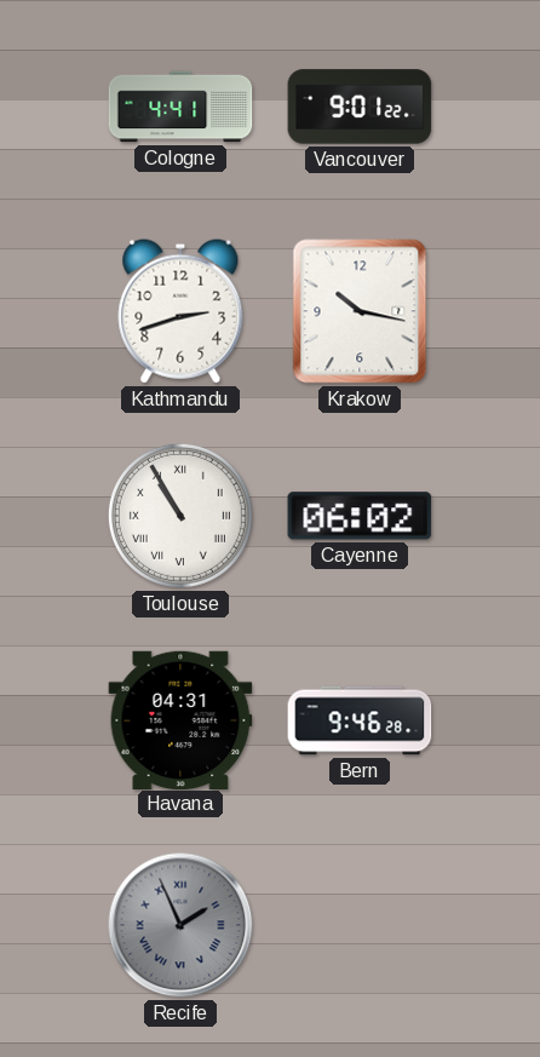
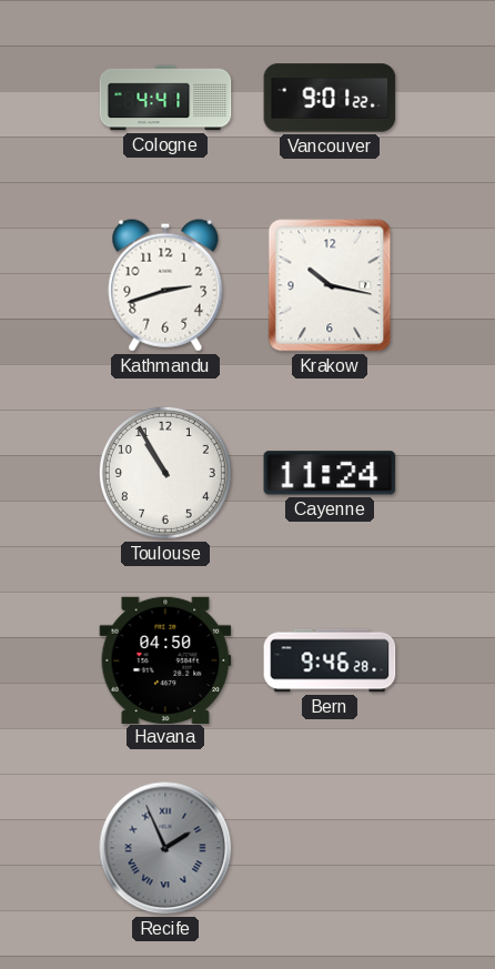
Toulouse numerals: Roman -> Arabic (165, 473)
Cayenne: 06:02 -> 11:24 (330, 473)
Havana: 04:31 -> 04:50 (165, 659)
